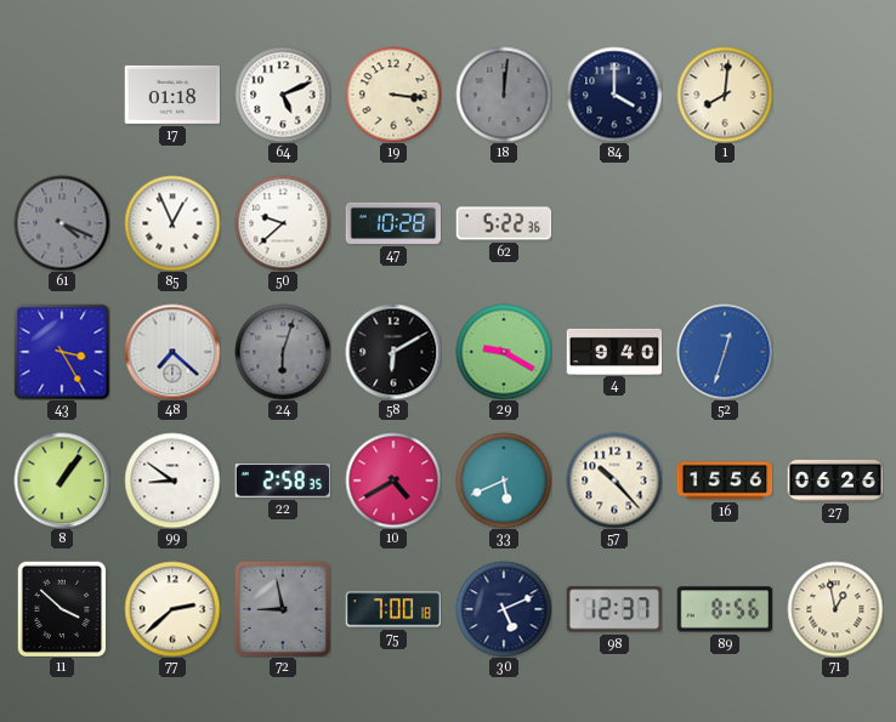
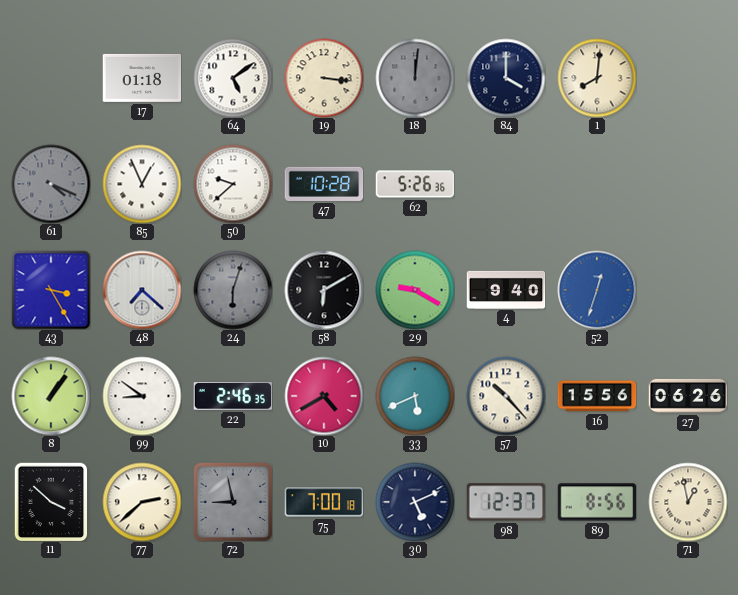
64: 5:11 -> 5:09 (233, 78)
62: 5:22 -> 5:26 (415, 184)
22: 2:58 -> 2:46 (233, 397)
